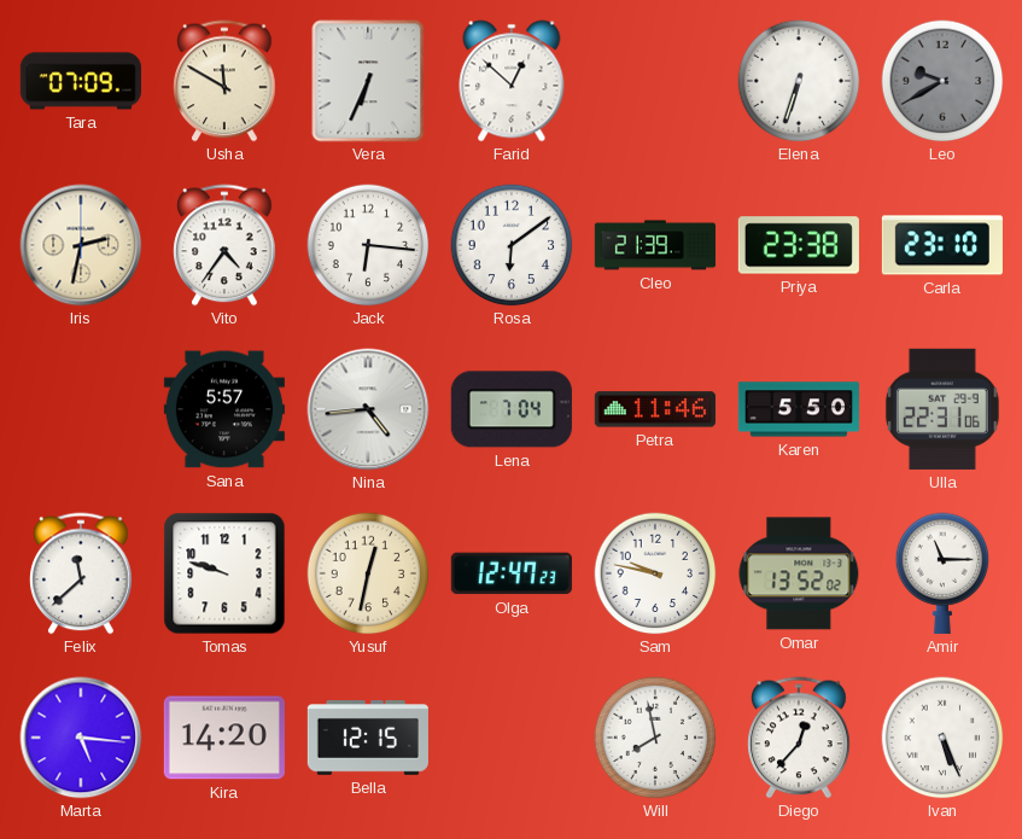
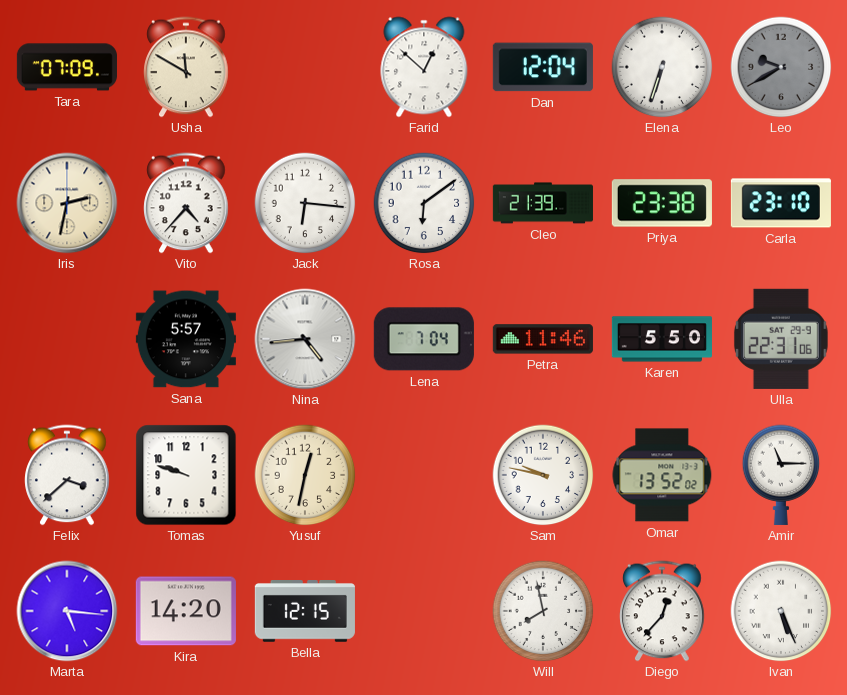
Vera: 6:34 -> none (368, 81)
Dan: none -> 12:04 (543, 67)
Vito: 4:36 -> 4:37 (186, 203)
Felix: 11:38 -> 3:38 (67, 475)
Olga: 12:47 -> none (512, 573)
